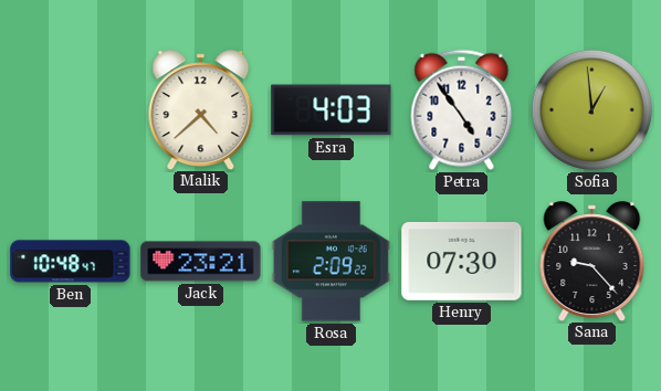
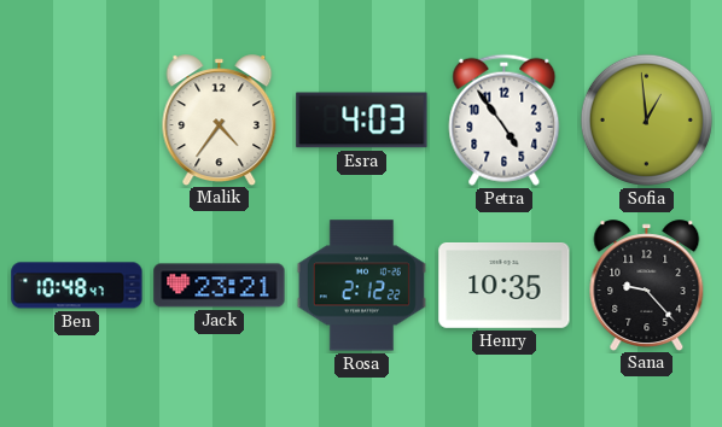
Malik: 4:38 -> 4:36 (220, 119)
Rosa: 2:09 -> 2:12 (361, 286)
Henry: 07:30 -> 10:35 (505, 286)
